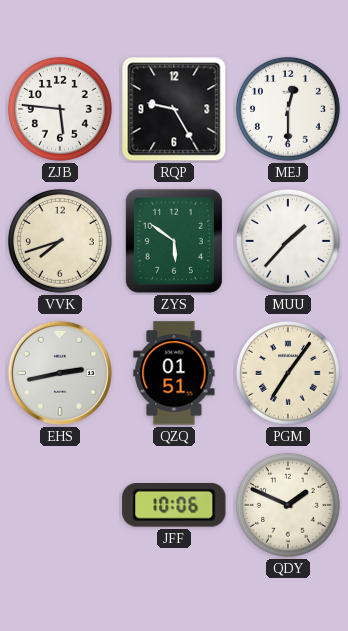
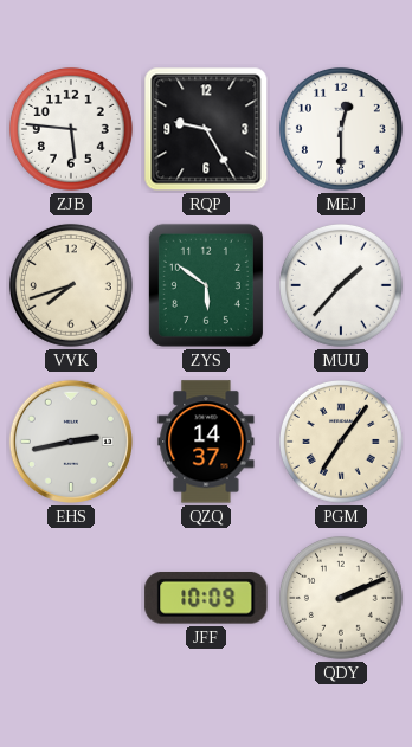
QZQ: 01:51 -> 14:37 (206, 442)
JFF: 10:06 -> 10:09 (206, 599)
QDY: 1:49 -> 2:11 (341, 598)
